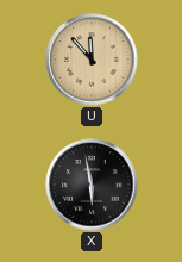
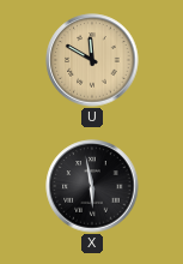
U: 11:53 -> 11:50 (92, 60)
